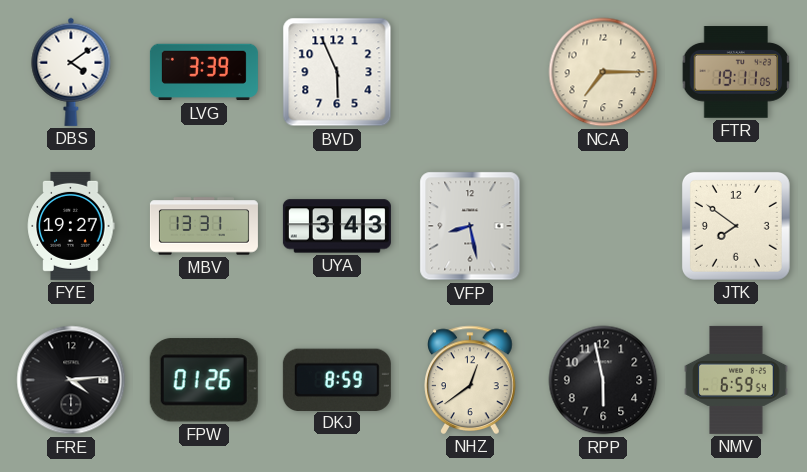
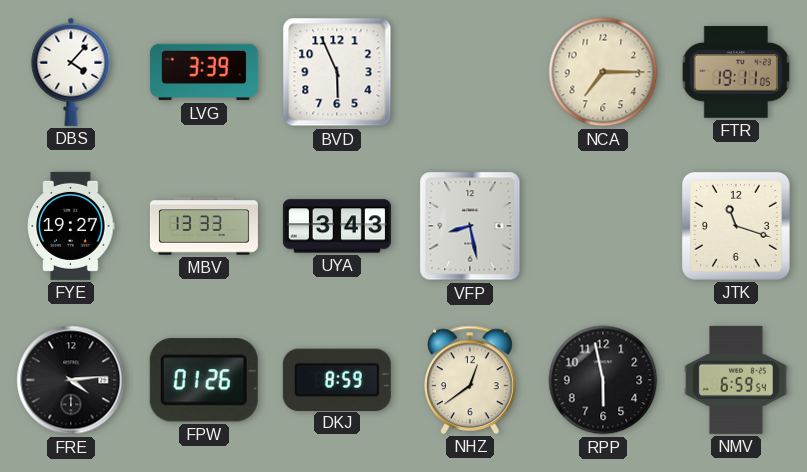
DBS: 4:09 -> 4:07 (71, 72)
MBV: 13:31 -> 13:33 (204, 226)
JTK: 7:51 -> 11:18 (736, 226)
